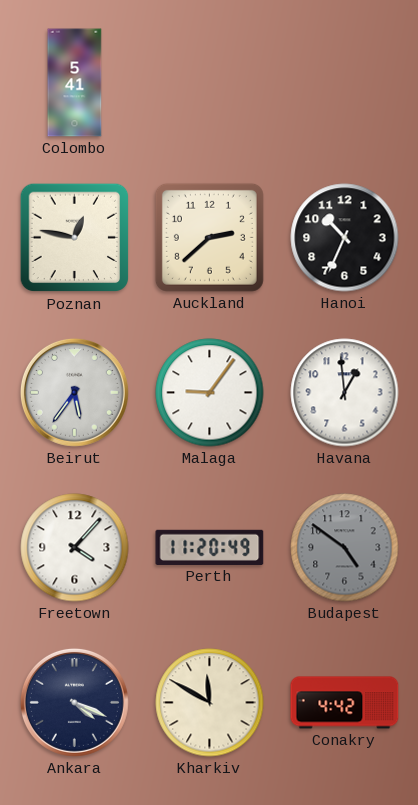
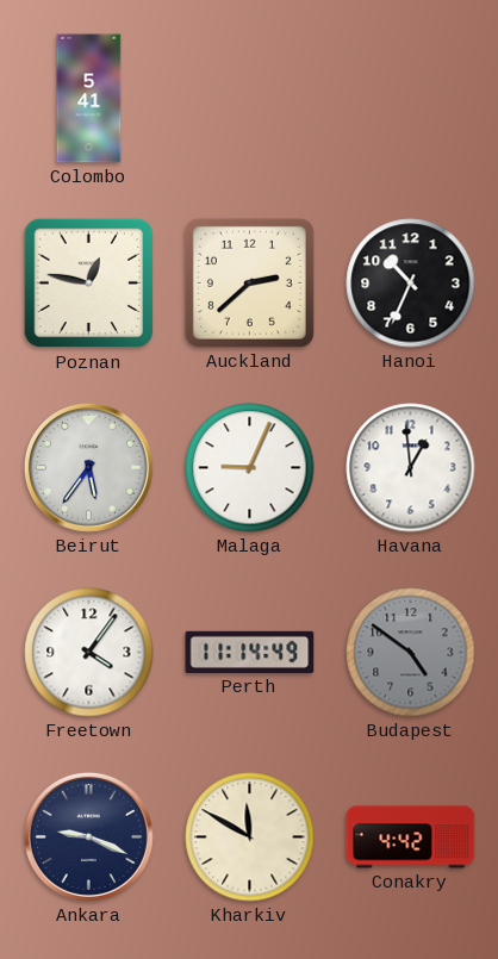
Malaga: 9:06 -> 9:04 (250, 468)
Freetown: 4:07 -> 4:06 (89, 653)
Perth: 11:20 -> 11:14 (250, 652)
Ankara: 4:19 -> 9:19 (88, 836)
